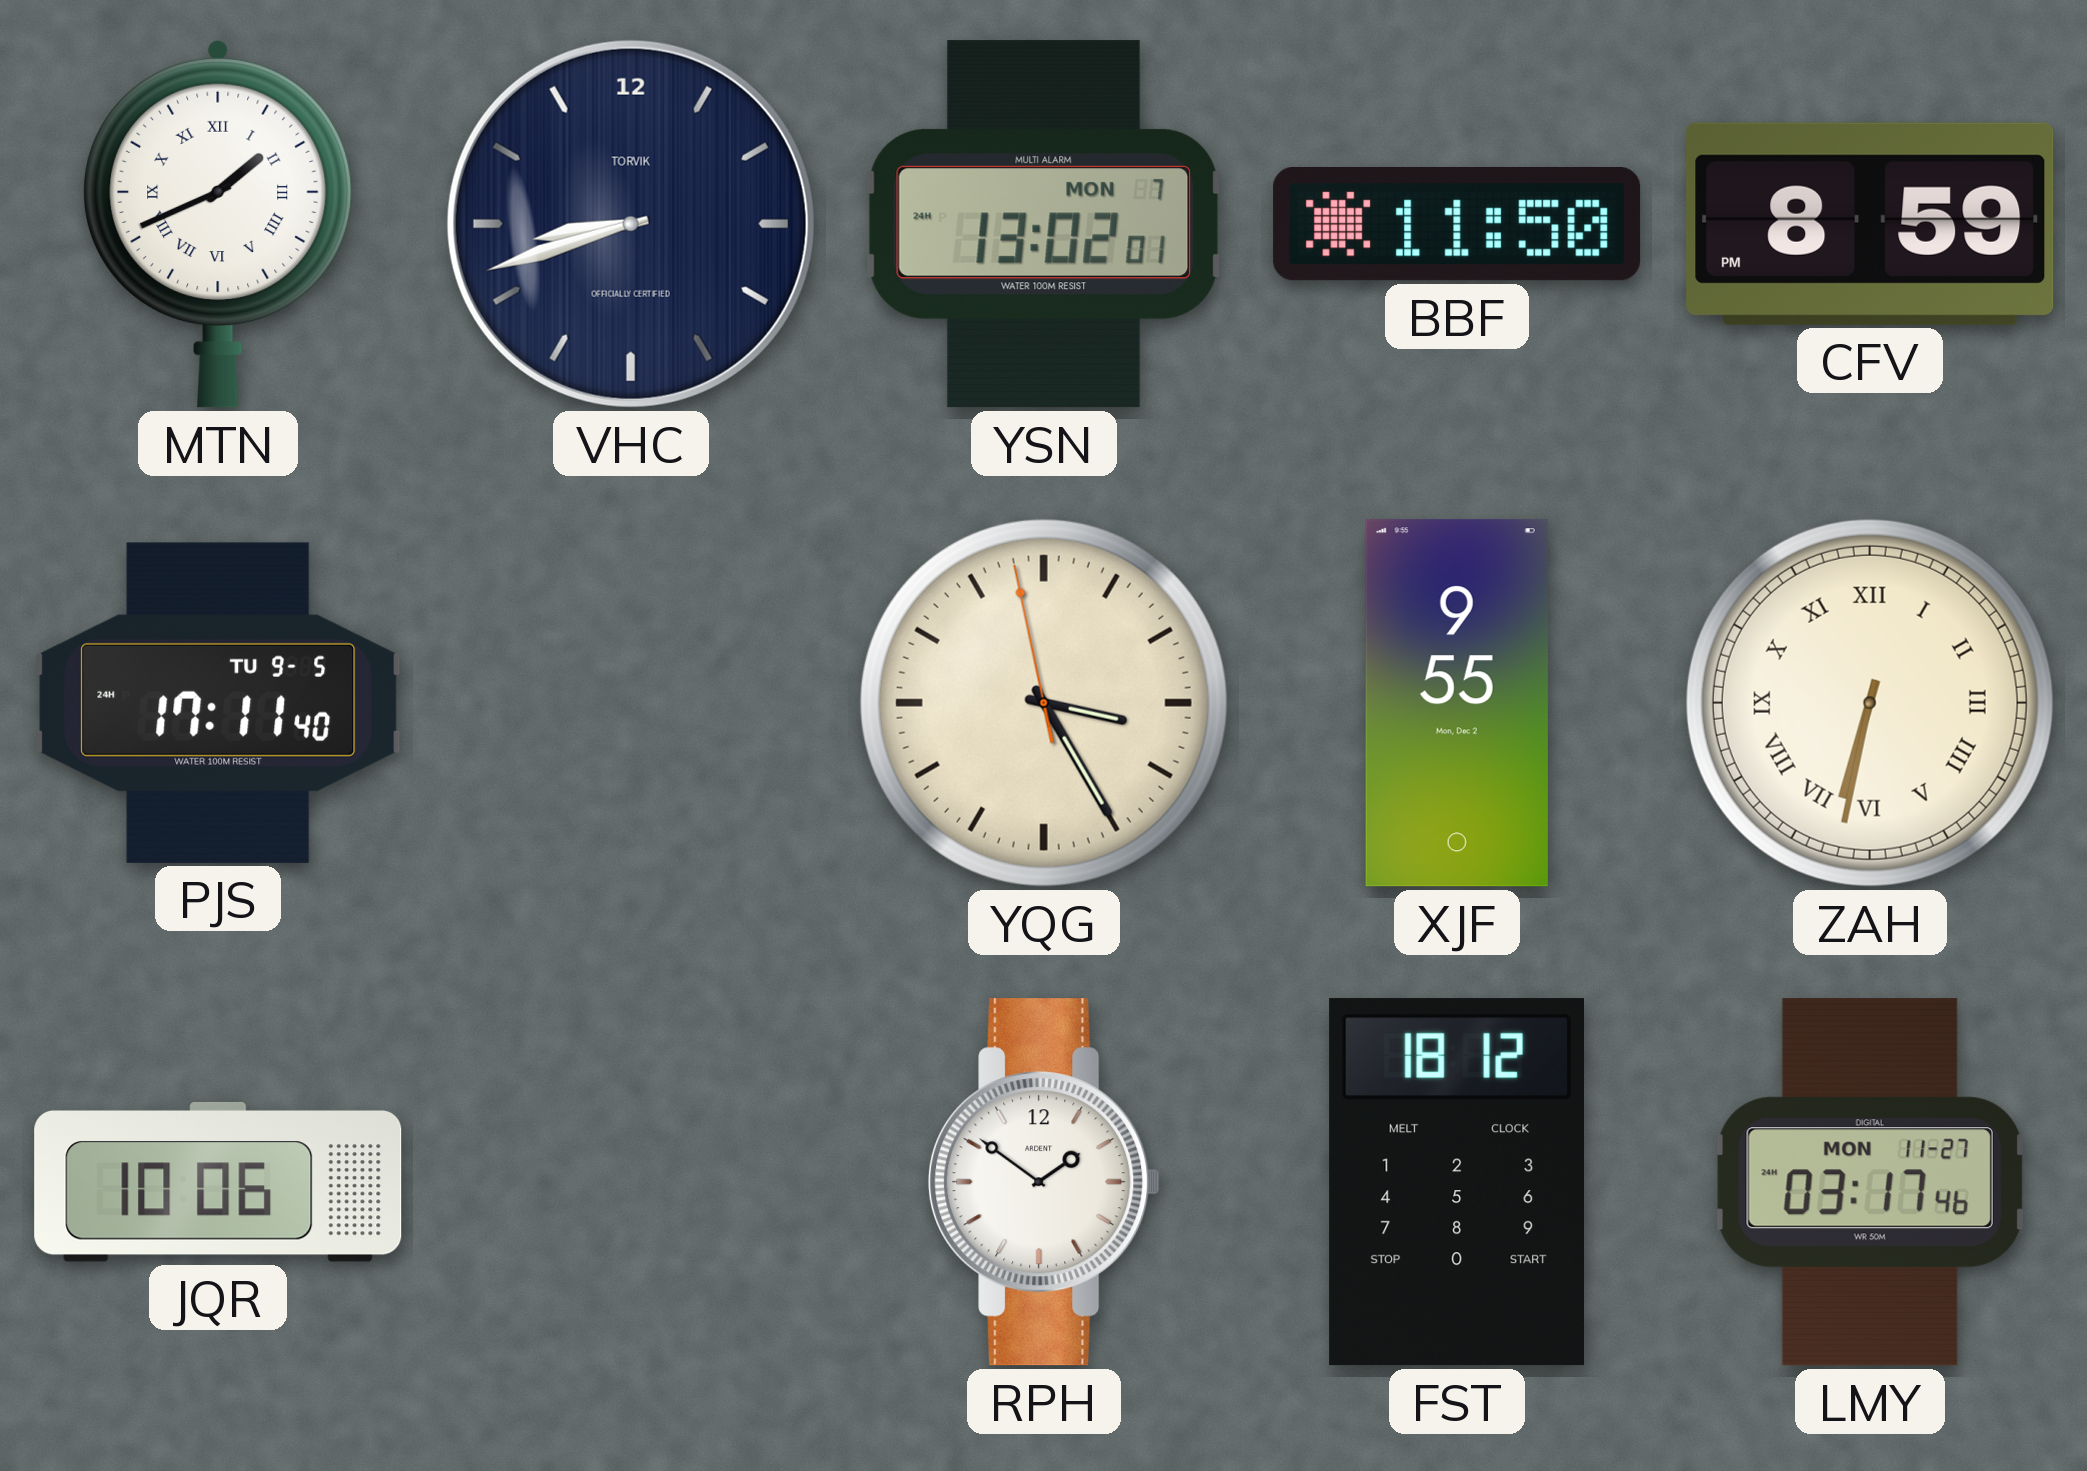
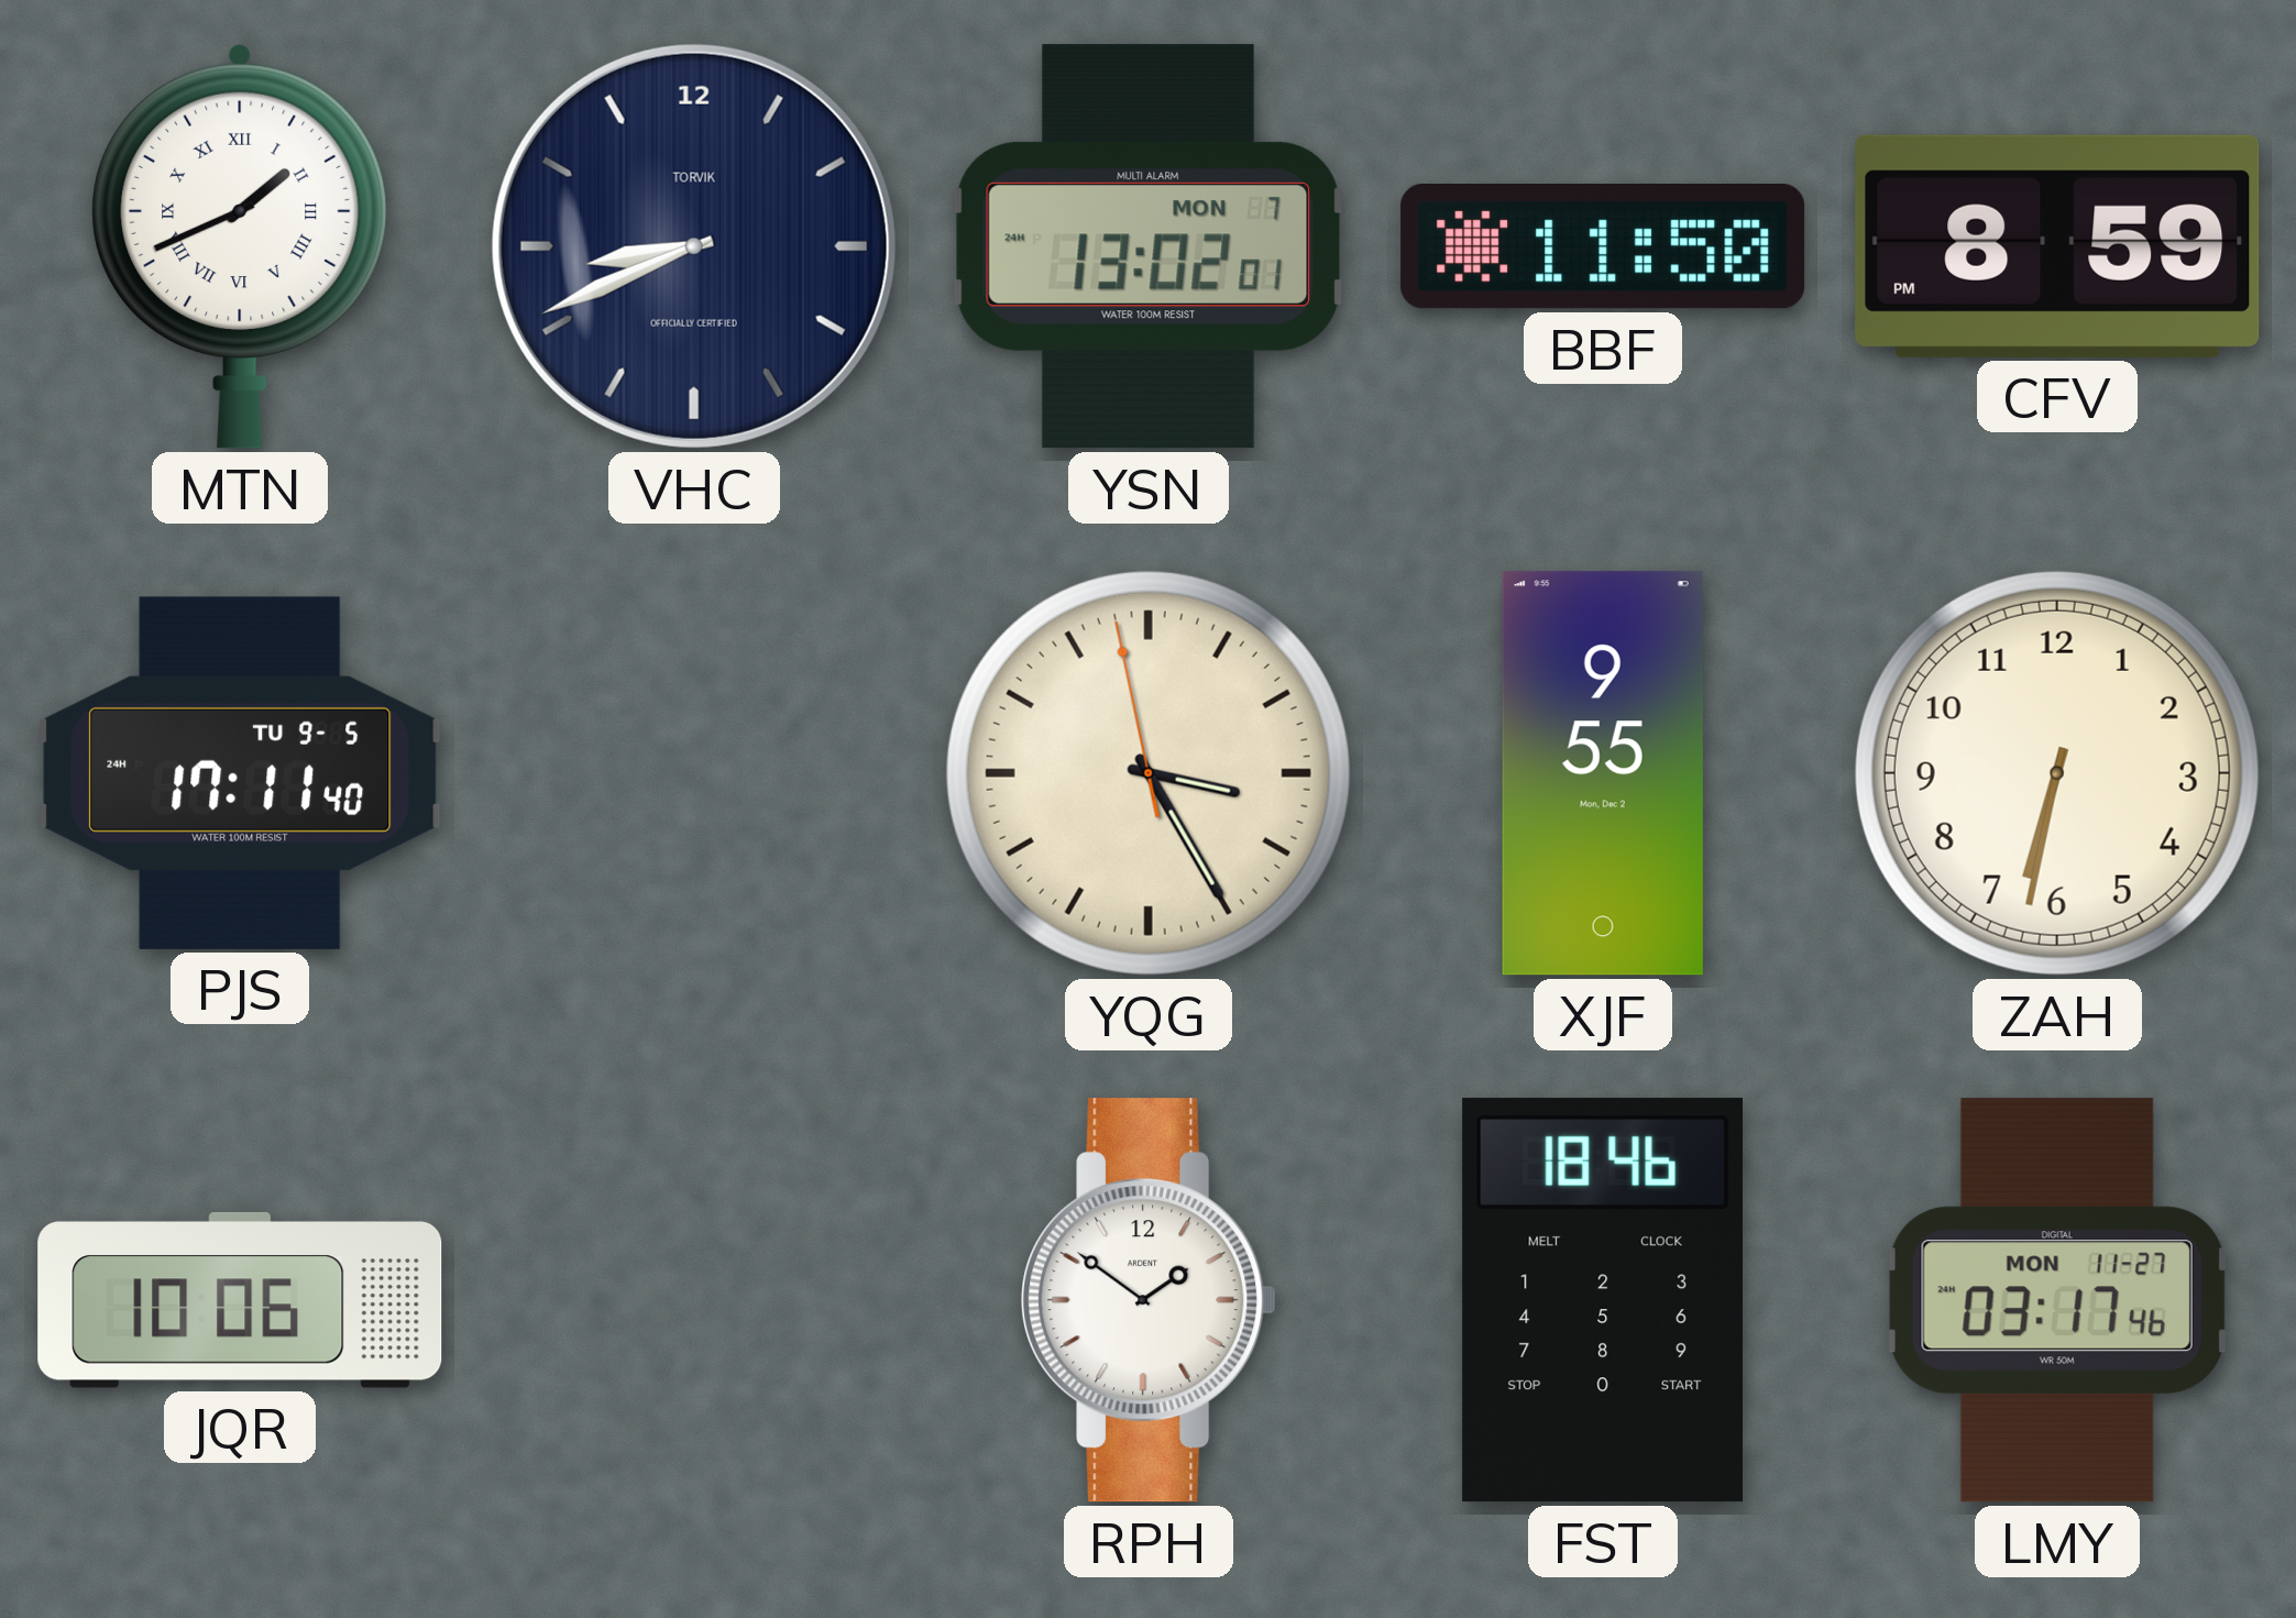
VHC: 8:42 -> 8:41 (694, 246)
ZAH numerals: Roman -> Arabic (2057, 773)
FST: 18:12 -> 18:46 (1602, 1300)
